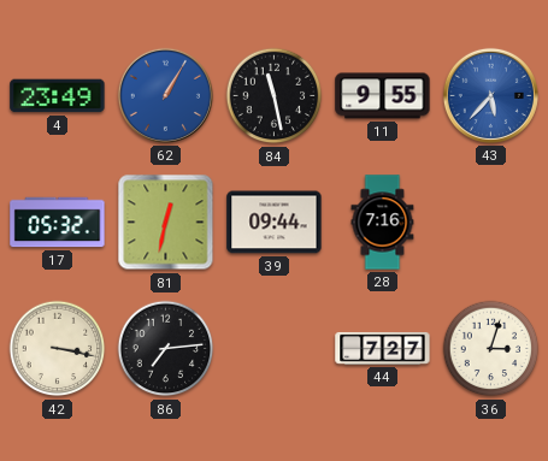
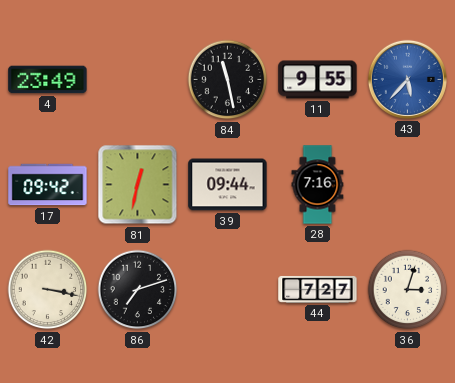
62: 1:05 -> none (165, 95)
17: 05:32 -> 09:42 (48, 185)
86: 7:14 -> 7:12 (138, 290)
